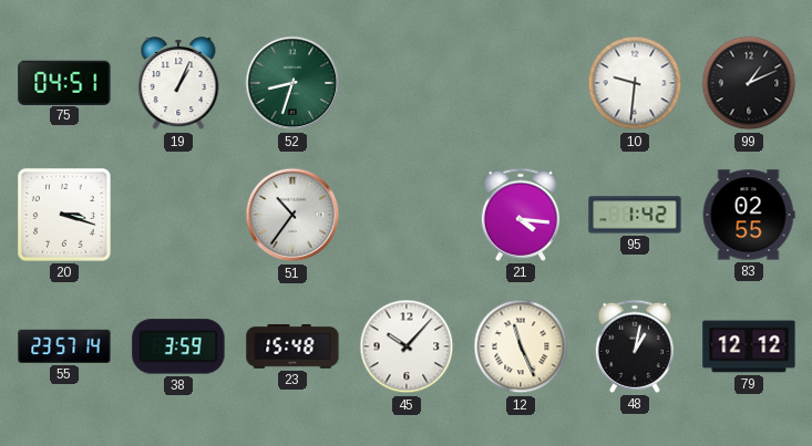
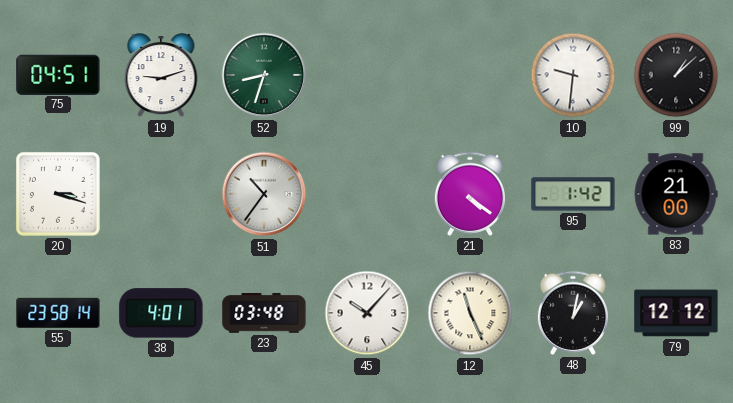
19: 1:04 -> 9:12 (161, 76)
99: 1:11 -> 1:08 (676, 75)
21: 4:16 -> 4:21 (470, 194)
83: 02:55 -> 21:00 (676, 194)
55: 23:57 -> 23:58 (58, 313)
38: 3:59 -> 4:01 (161, 313)
23: 15:48 -> 03:48 (264, 313)
